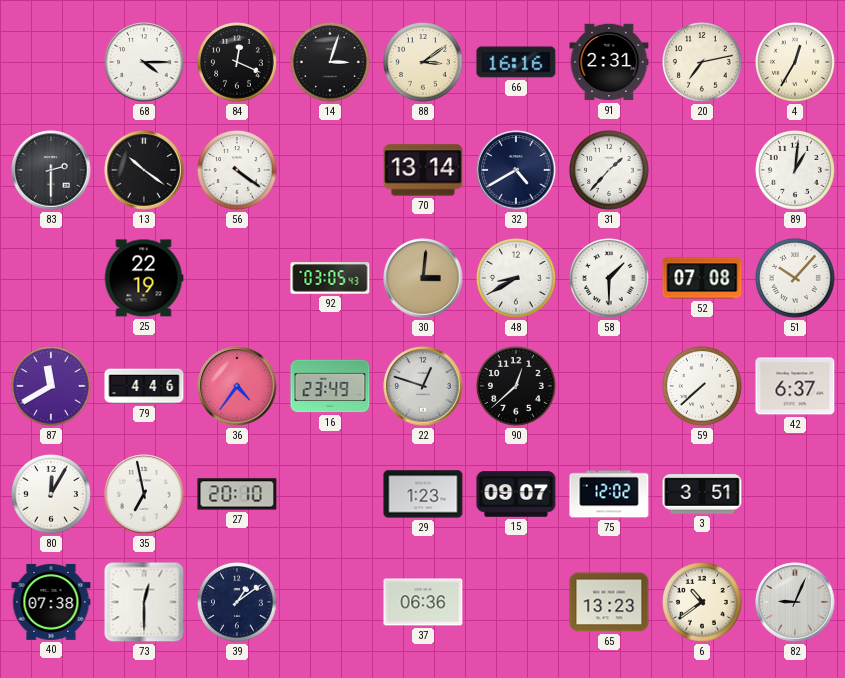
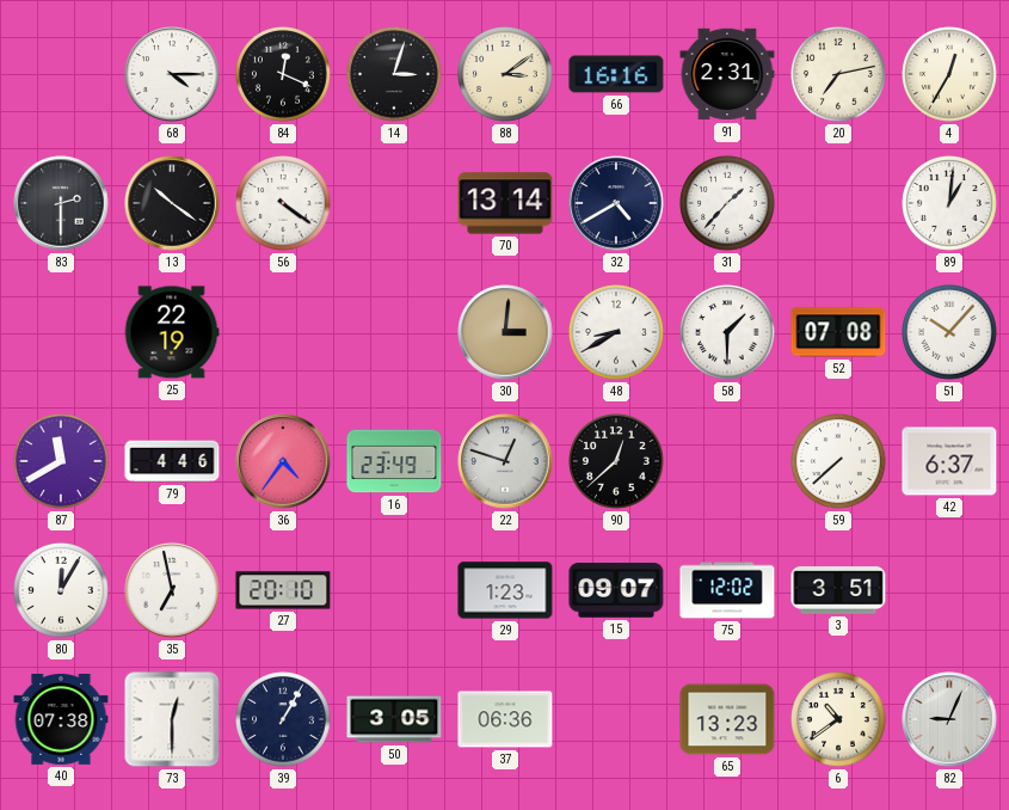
92: 03:05 -> none (330, 278)
39: 1:09 -> 1:05 (284, 720)
50: none -> 3:05 (394, 719)
